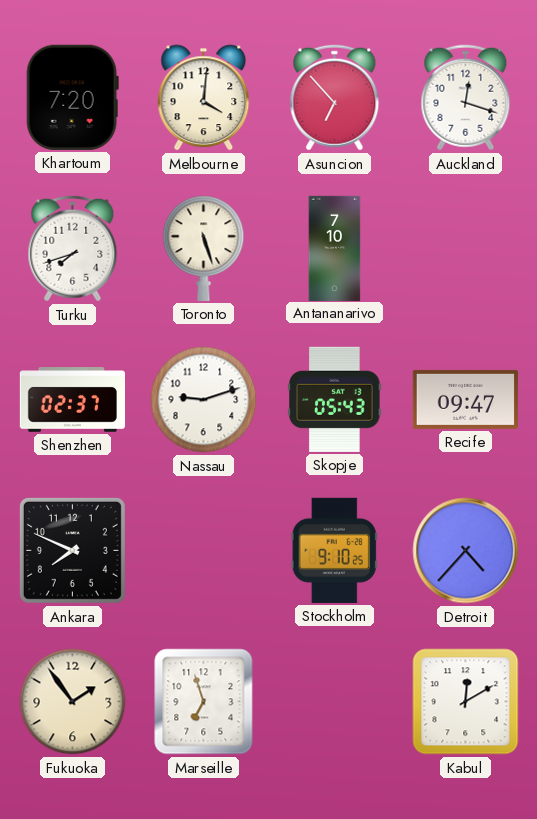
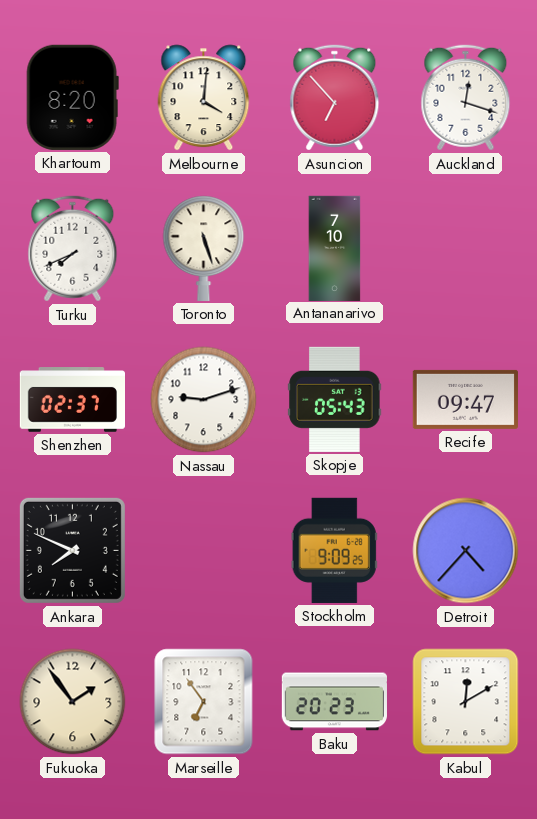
Khartoum: 7:20 -> 8:20 (72, 97)
Turku: 7:42 -> 7:41 (73, 249)
Stockholm: 9:10 -> 9:09 (334, 550)
Marseille: 6:57 -> 6:54 (204, 702)
Baku: none -> 20:23 (334, 702)
